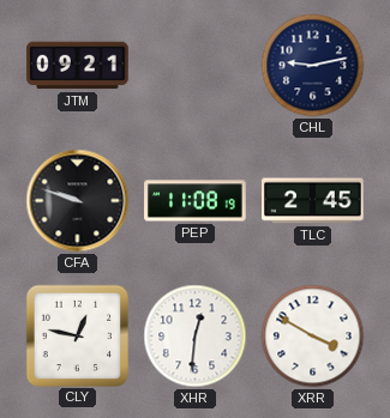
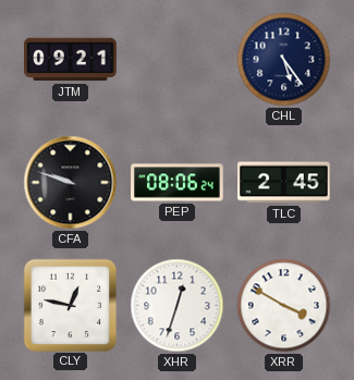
CHL: 9:13 -> 5:24 (284, 60)
PEP: 11:08 -> 08:06 (178, 183)
XHR: 12:31 -> 12:33 (178, 306)
